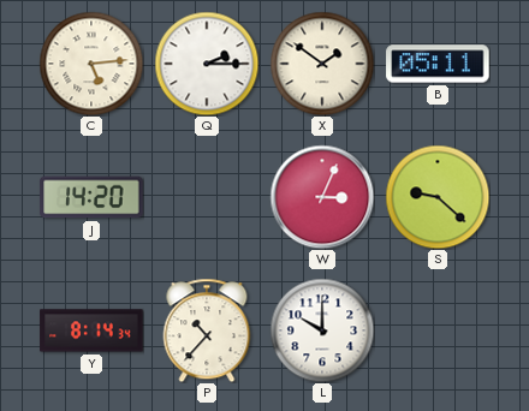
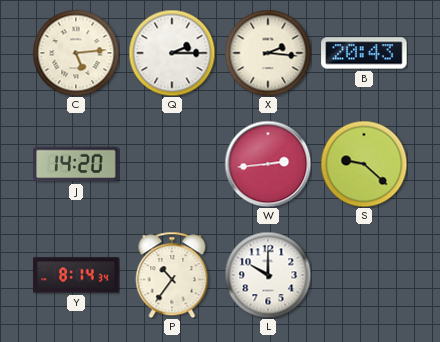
X: 1:51 -> 2:16 (268, 53)
B: 05:11 -> 20:43 (364, 53)
W: 3:04 -> 2:44 (268, 164)
P: 10:37 -> 10:36 (172, 275)
